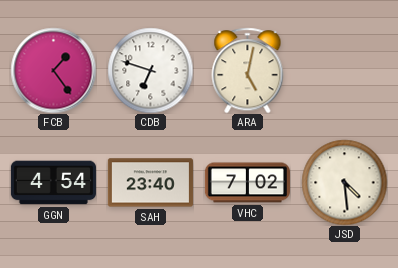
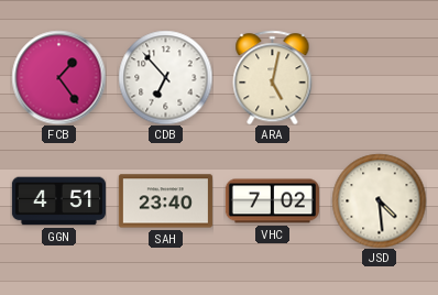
CDB: 6:48 -> 6:53 (165, 77)
GGN: 4:54 -> 4:51 (58, 201)
